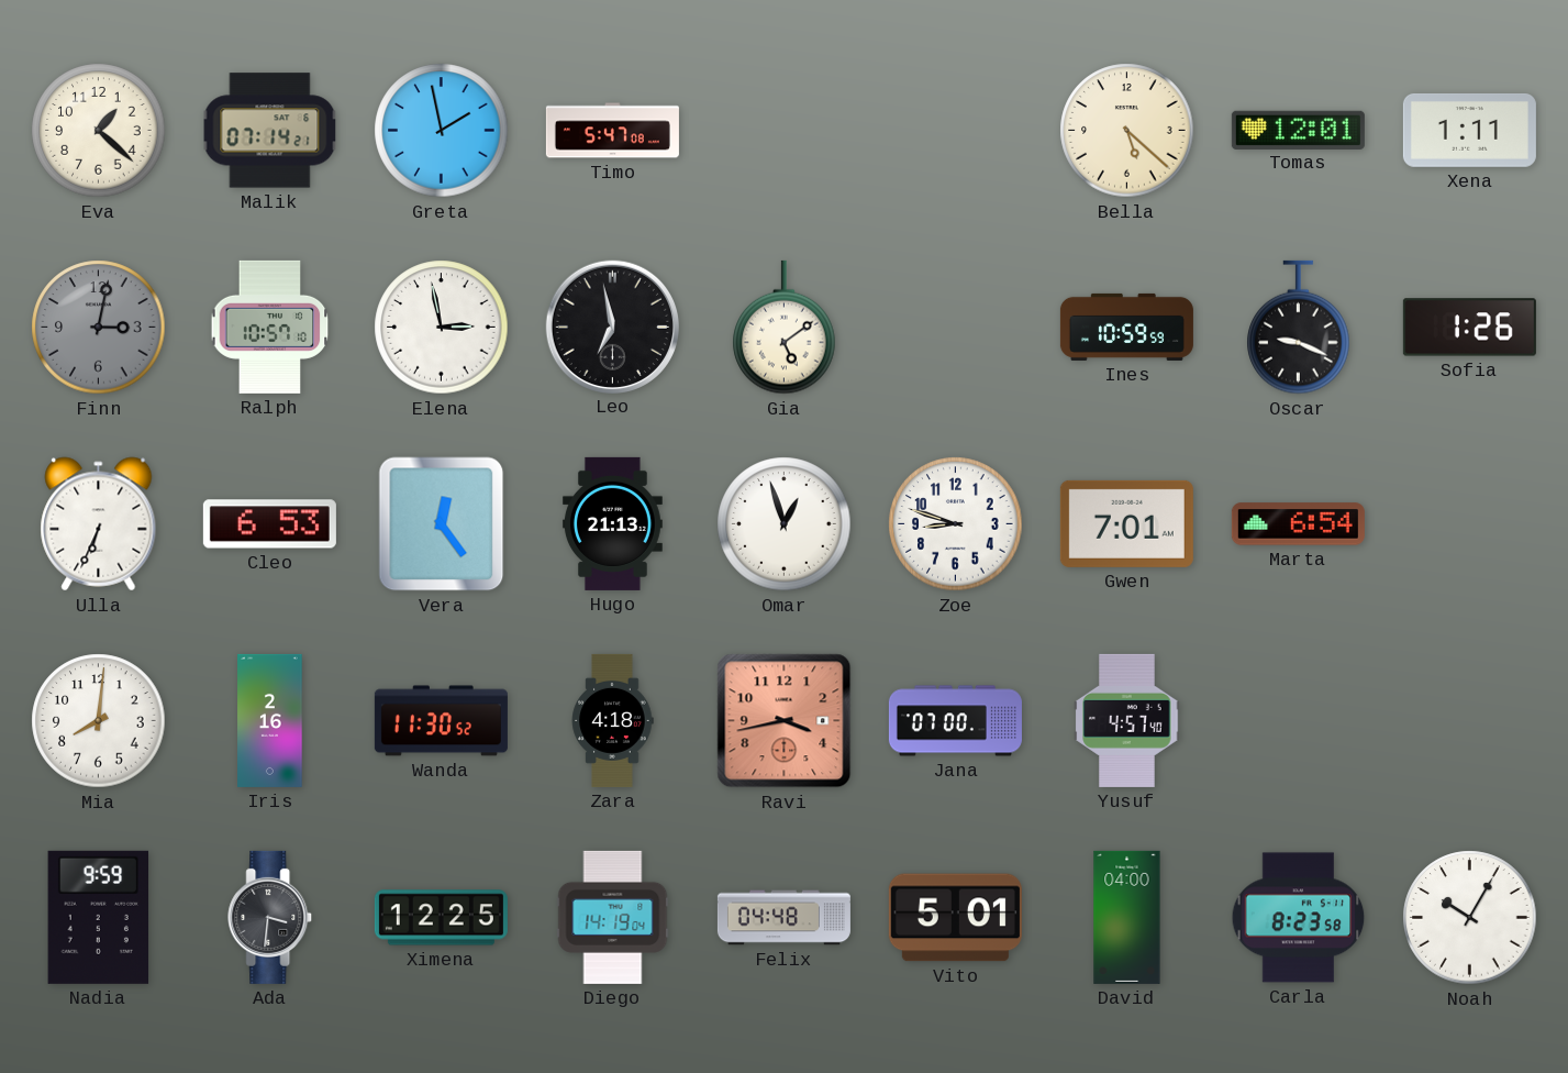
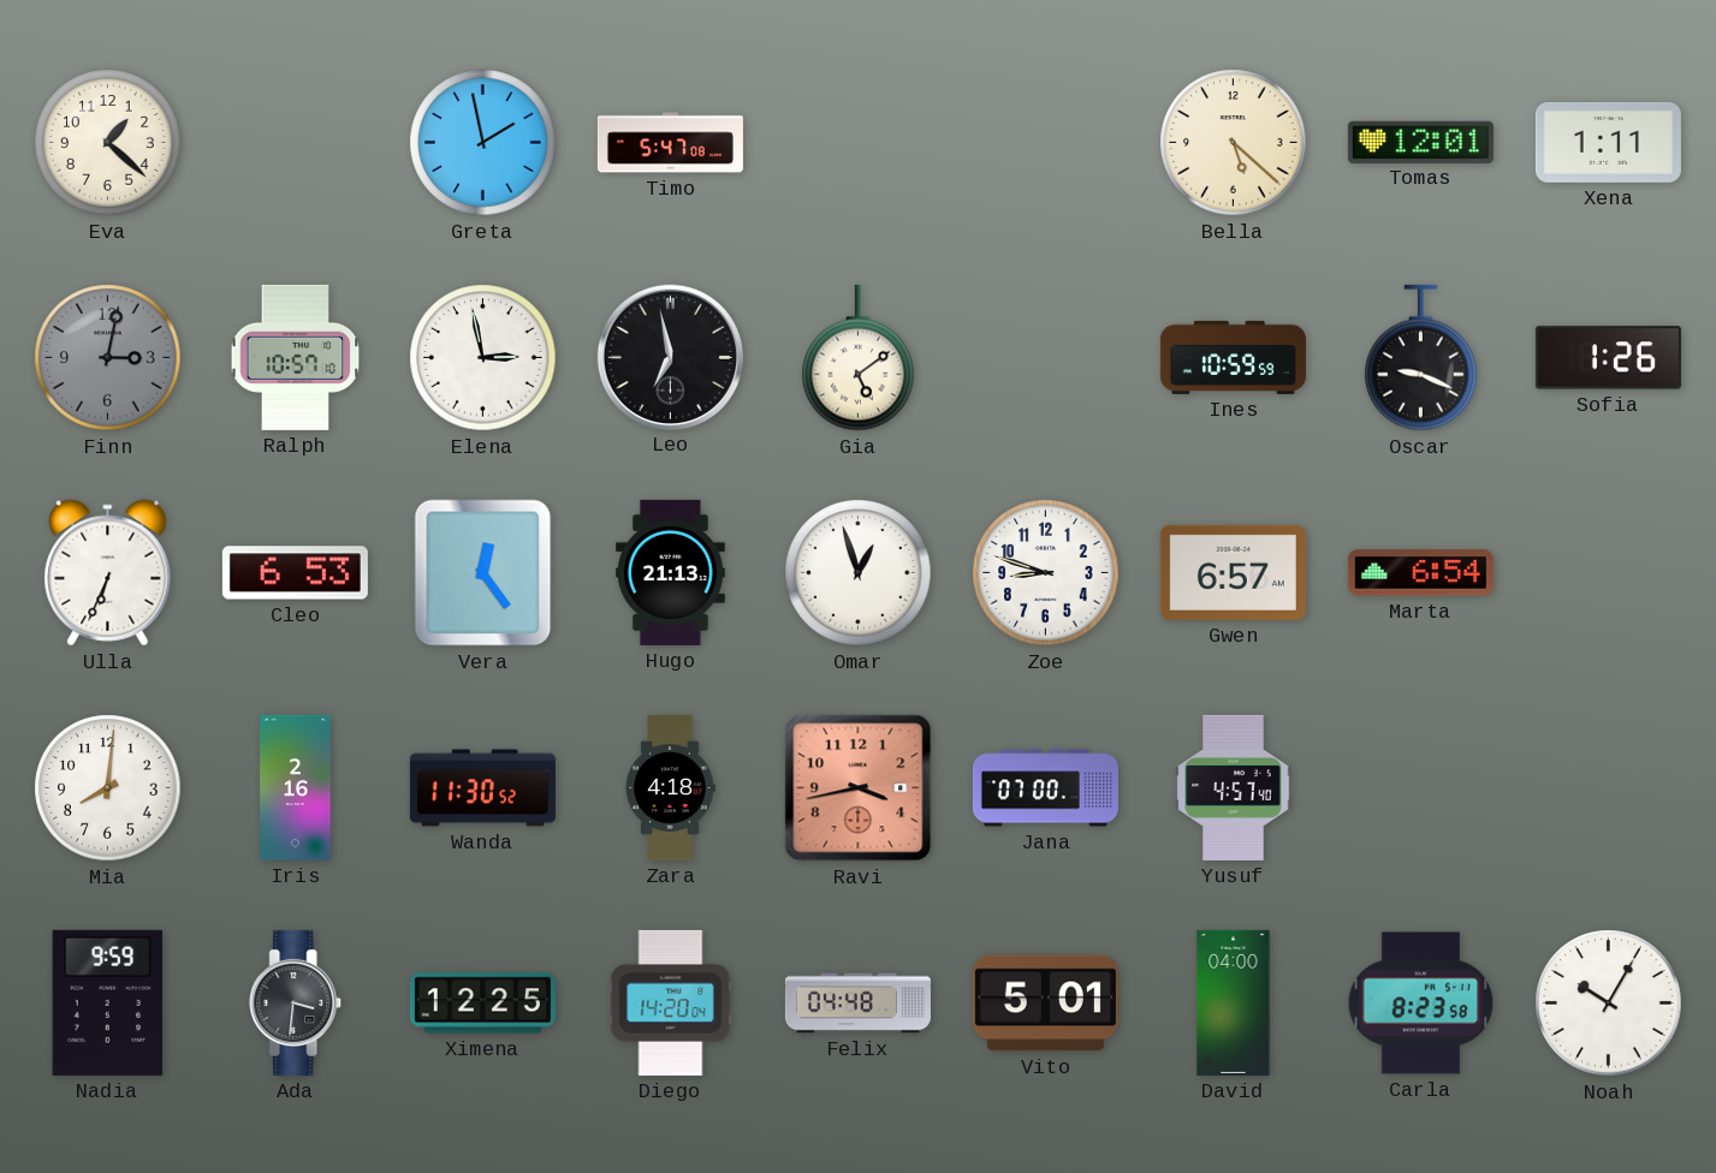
Malik: 07:14 -> none (270, 131)
Gwen: 7:01 -> 6:57 (1233, 572)
Diego: 14:19 -> 14:20 (671, 1002)
